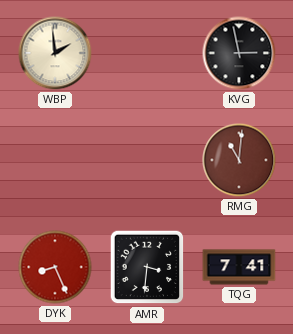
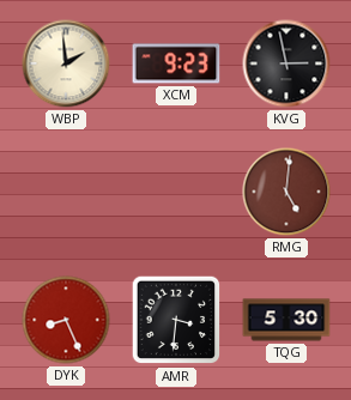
XCM: none -> 9:23 (176, 63)
RMG: 11:01 -> 5:01 (286, 192)
TQG: 7:41 -> 5:30 (286, 320)
